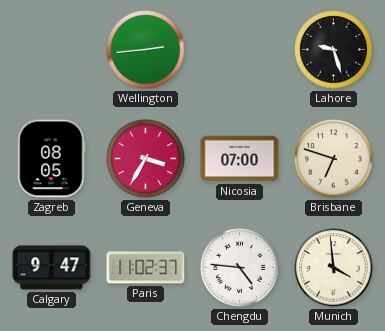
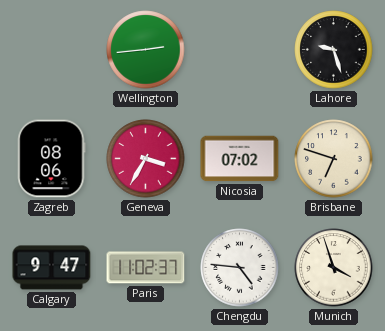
Zagreb: 08:05 -> 08:06 (52, 159)
Nicosia: 07:00 -> 07:02 (240, 159)
Munich: 3:59 -> 3:57 (334, 268)
